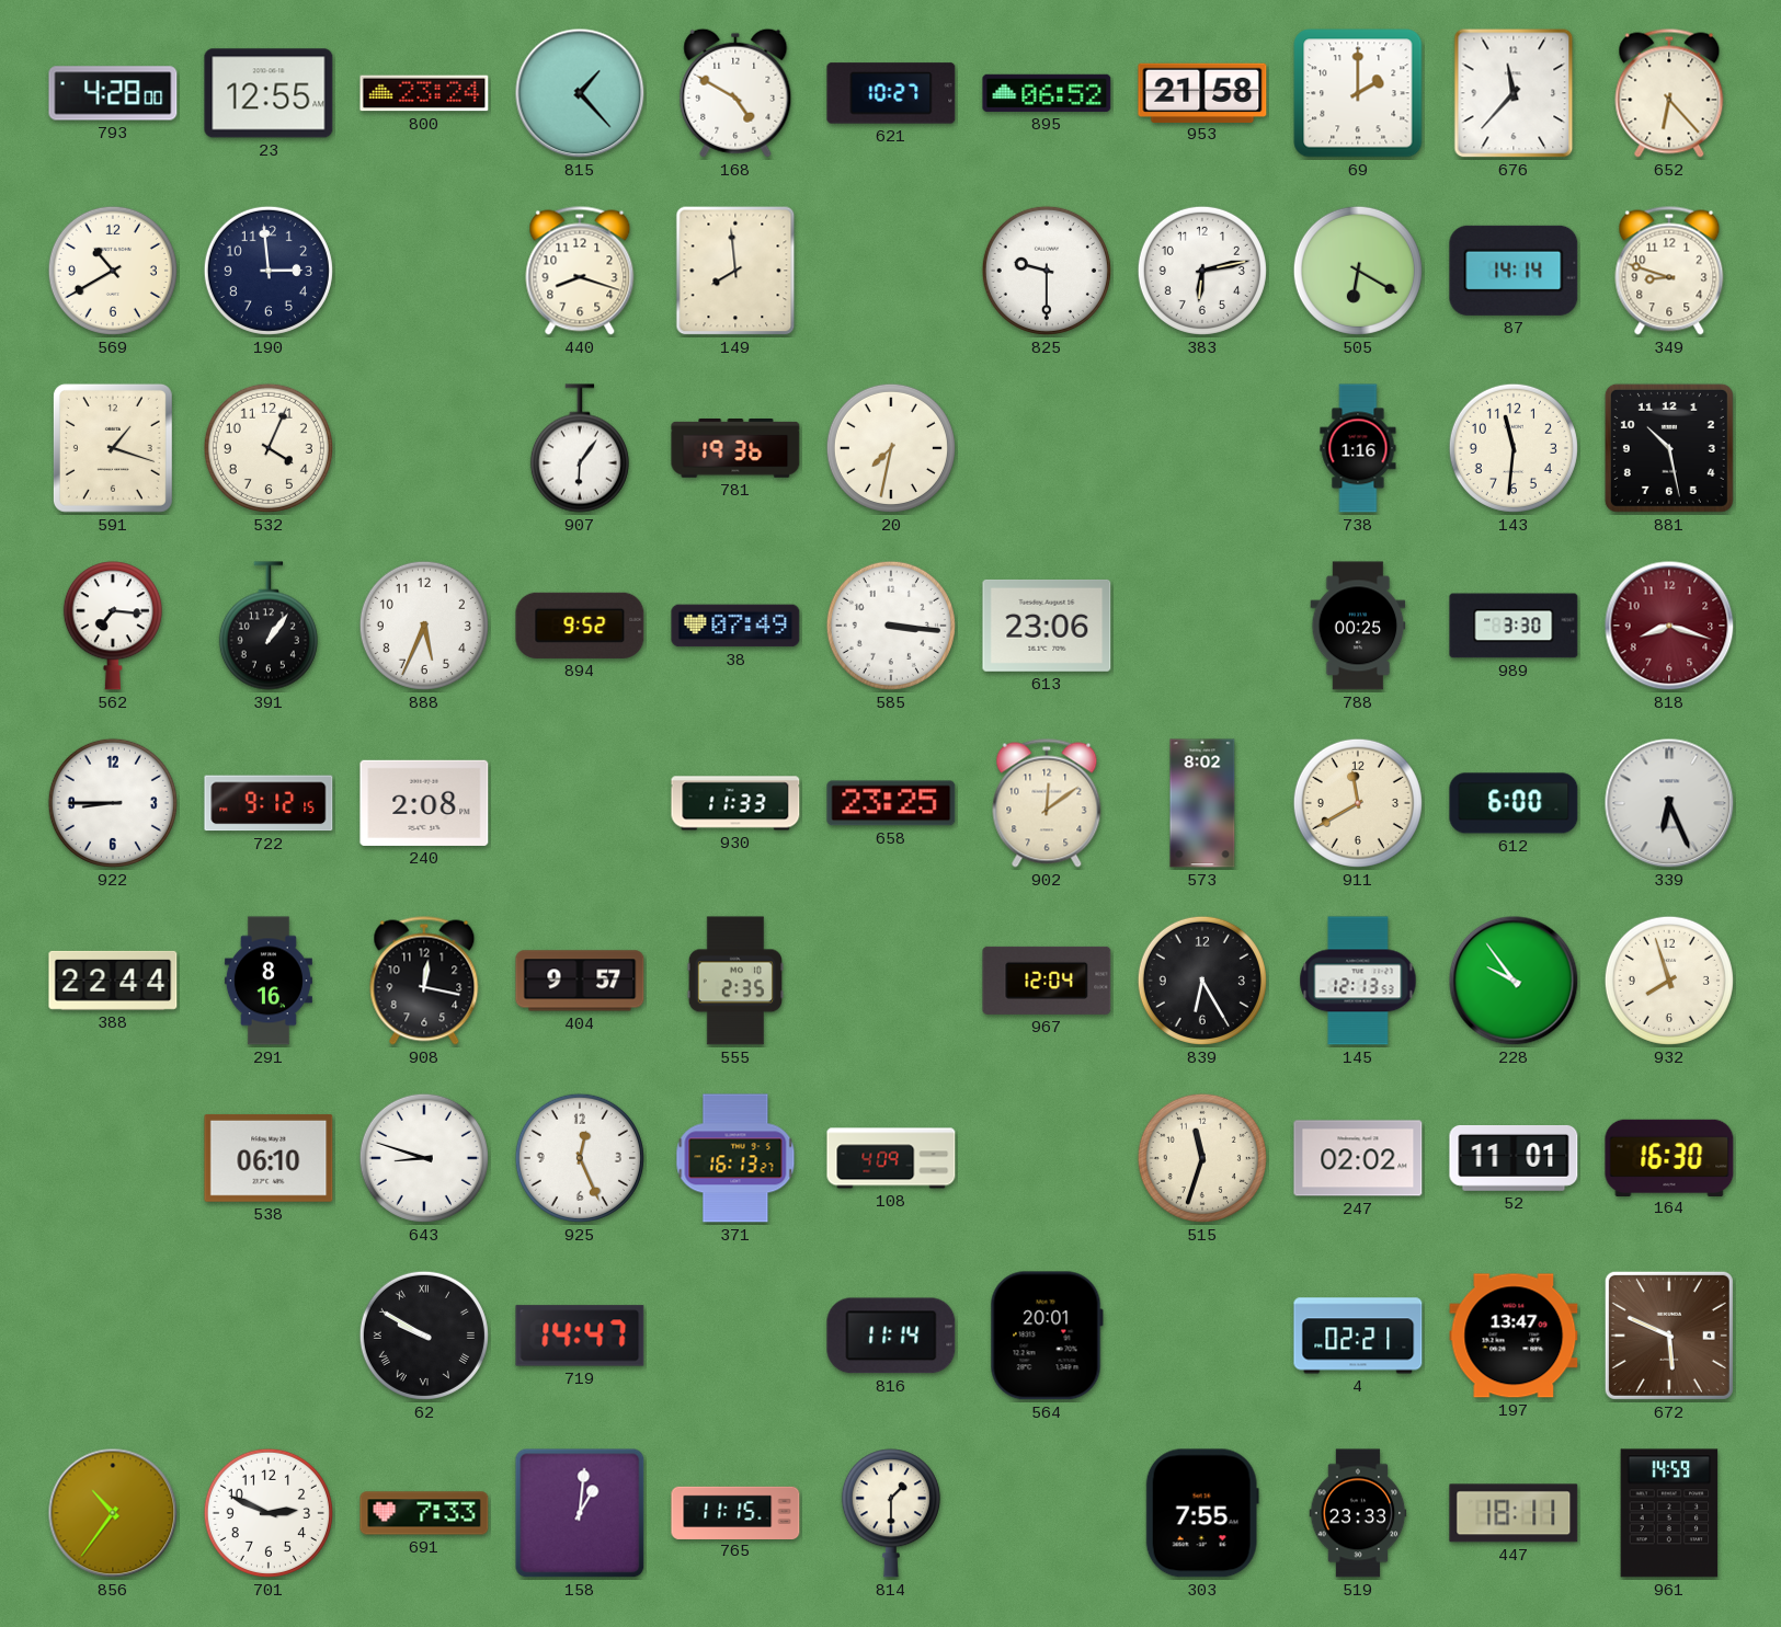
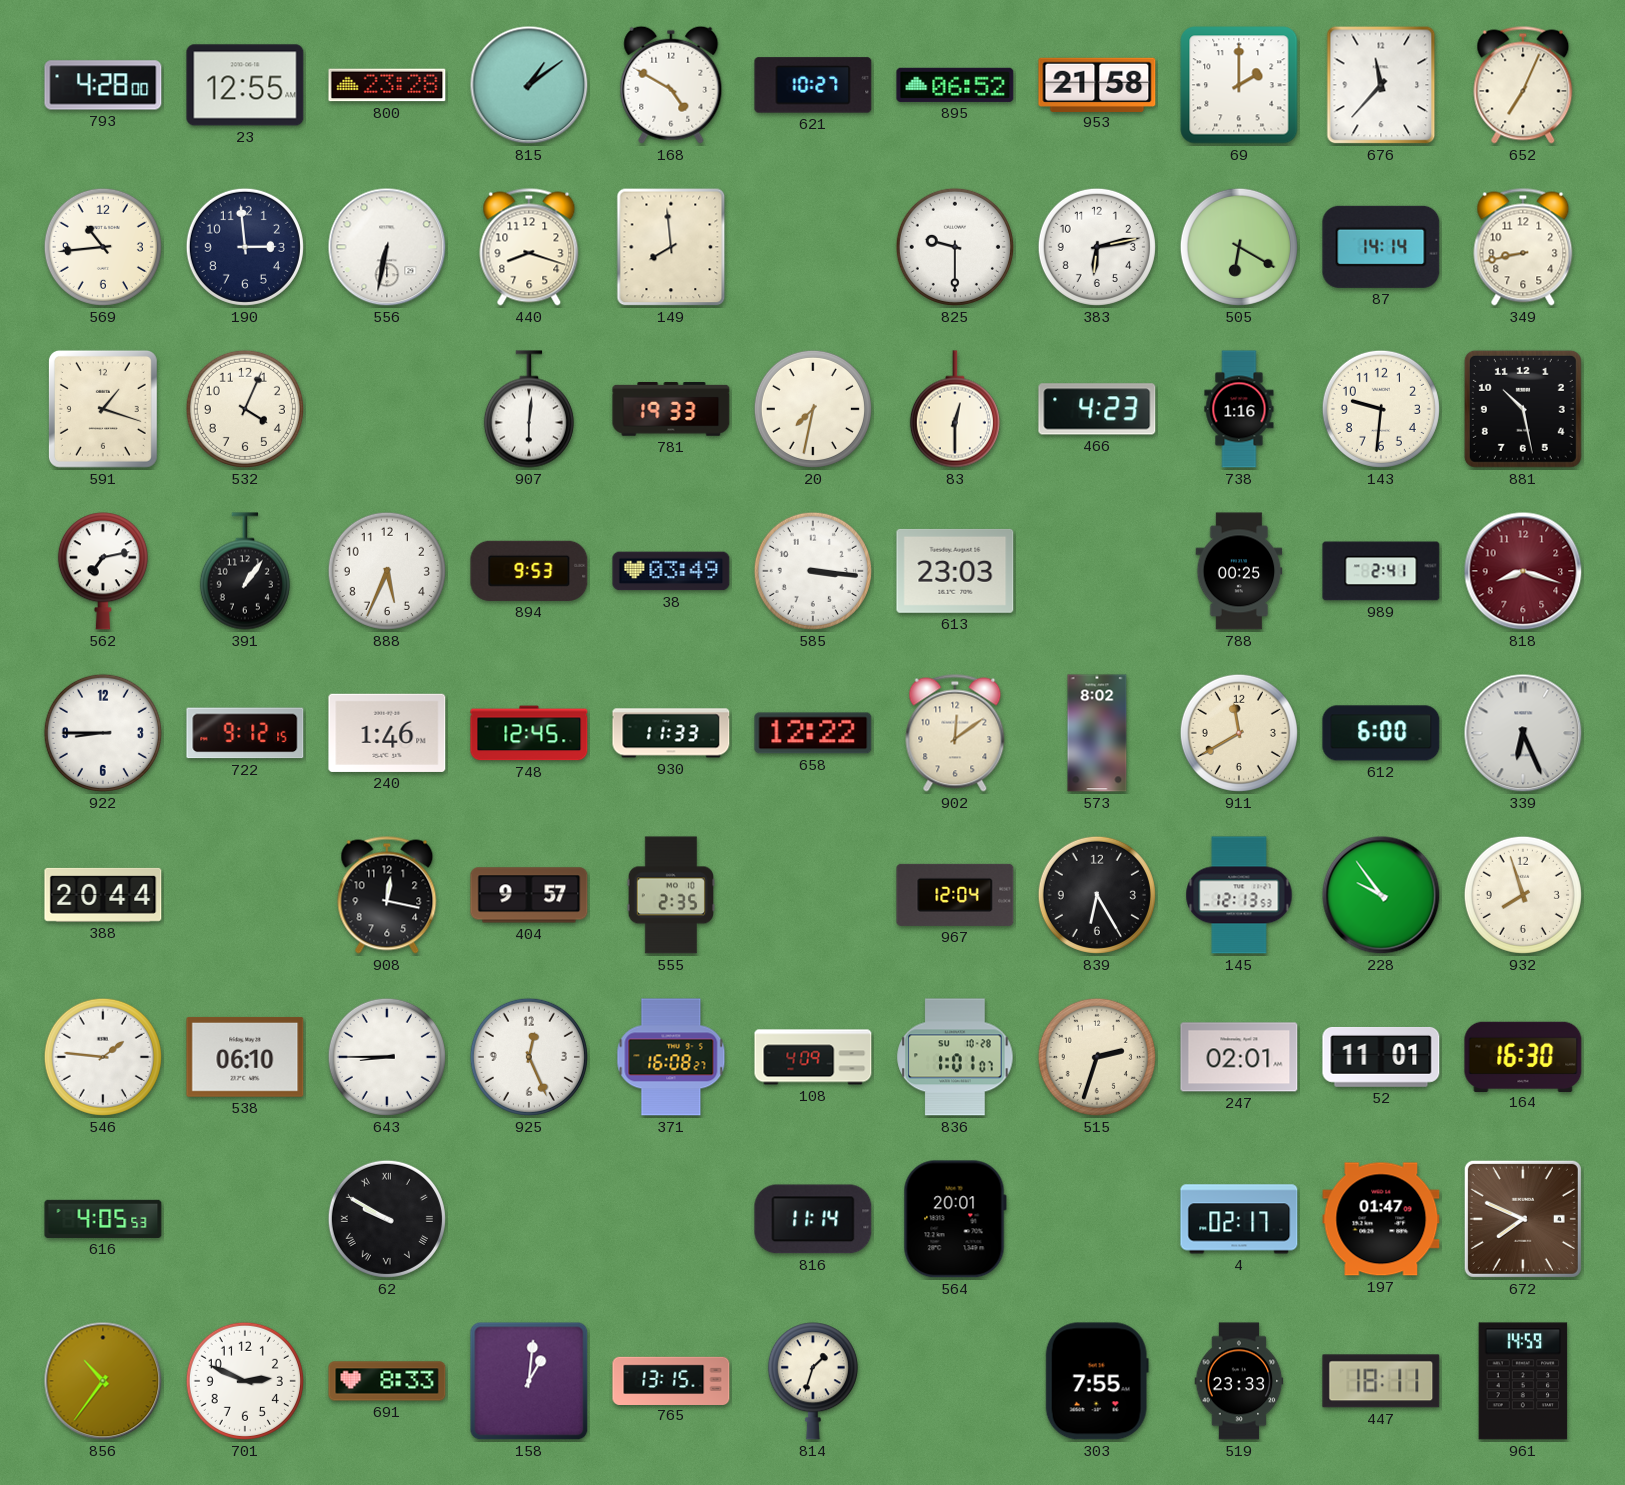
800: 23:24 -> 23:28 (387, 85)
815: 1:23 -> 1:09 (529, 85)
652: 6:23 -> 7:04 (1523, 85)
569: 10:40 -> 10:44 (103, 247)
556: none -> 6:32 (387, 247)
349: 8:48 -> 8:43 (1523, 247)
907: 6:06 -> 6:01 (529, 409)
781: 19:36 -> 19:33 (671, 410)
83: none -> 12:30 (955, 409)
466: none -> 4:23 (1097, 409)
143: 11:31 -> 9:31 (1381, 409)
562: 7:16 -> 7:13 (103, 571)
894: 9:52 -> 9:53 (529, 571)
38: 07:49 -> 03:49 (671, 571)
613: 23:06 -> 23:03 (955, 571)
989: 3:30 -> 2:41 (1381, 571)
240: 2:08 -> 1:46 (387, 733)
748: none -> 12:45 (529, 733)
658: 23:25 -> 12:22 (813, 733)
388: 22:44 -> 20:44 (103, 895)
291: 8:16 -> none (269, 981)
546: none -> 1:46 (103, 1057)
643: 8:48 -> 8:45 (387, 1057)
371: 16:13 -> 16:08 (671, 1057)
836: none -> 1:01 (955, 1057)
515: 11:33 -> 2:33 (1097, 1057)
247: 02:02 -> 02:01 (1239, 1057)
616: none -> 4:05 (103, 1219)
719: 14:47 -> none (580, 1336)
4: 02:21 -> 02:17 (1239, 1219)
197: 13:47 -> 01:47 (1381, 1219)
672: 5:49 -> 7:49 (1523, 1219)
691: 7:33 -> 8:33 (387, 1381)
765: 11:15 -> 13:15 (671, 1380)
814: 1:30 -> 1:33 (813, 1381)
